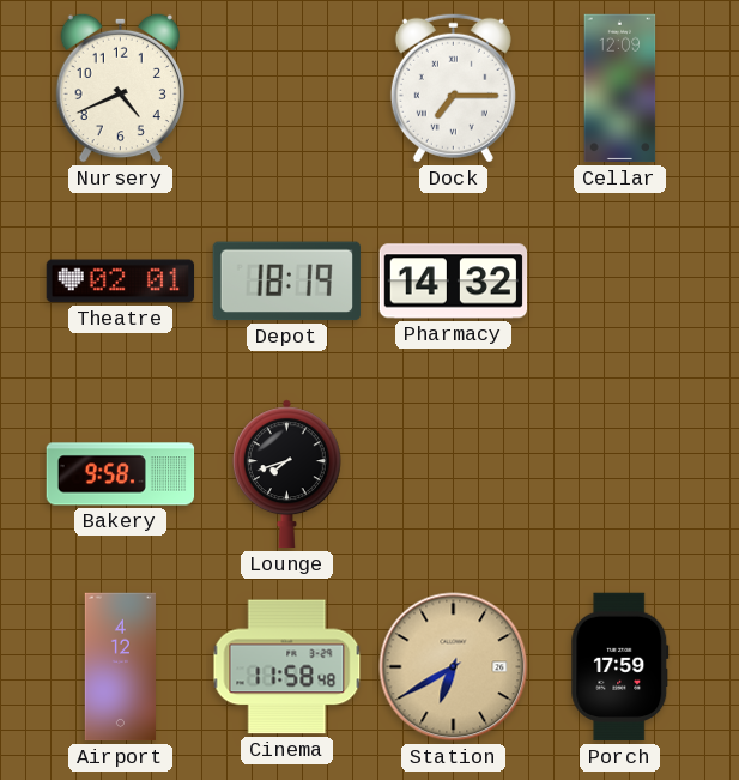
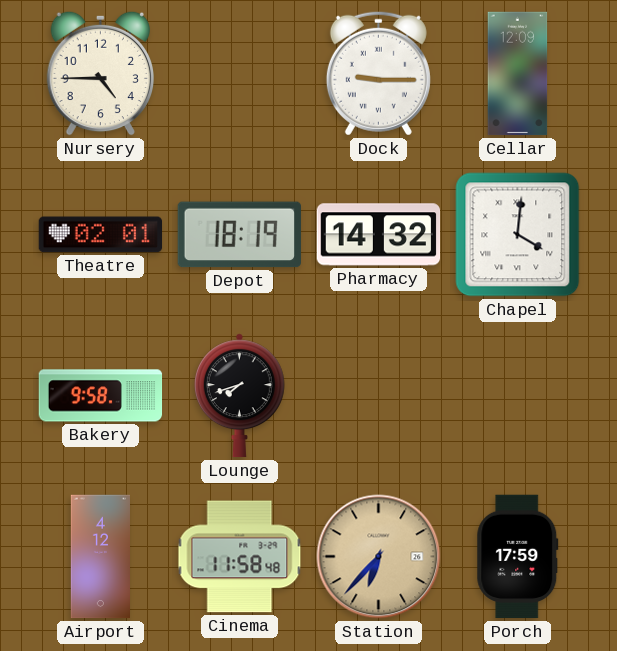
Nursery: 4:41 -> 4:45 (100, 73)
Dock: 7:15 -> 9:15 (378, 73)
Chapel: none -> 4:01 (518, 235)
Station: 6:40 -> 6:37 (379, 557)
